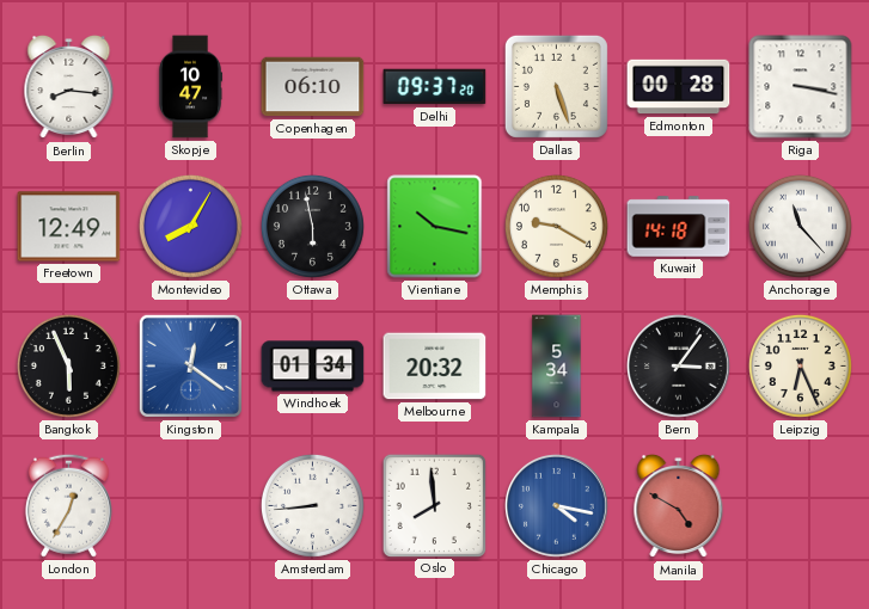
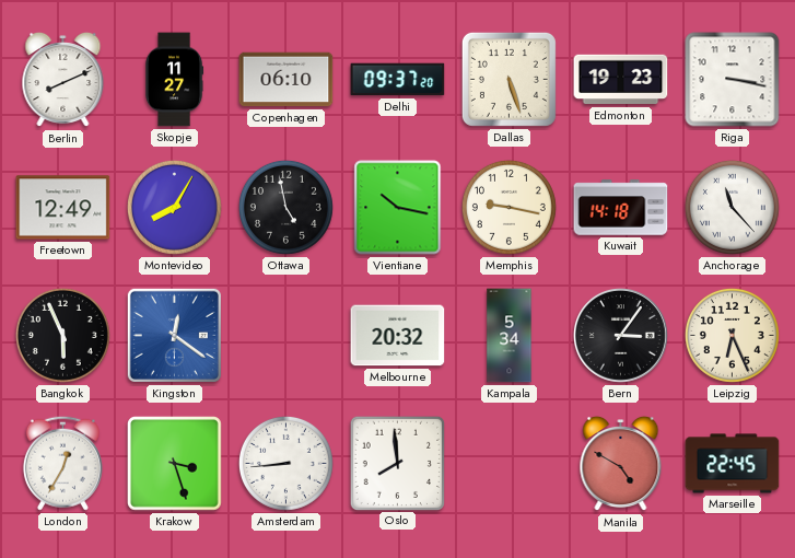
Berlin: 8:16 -> 8:11 (63, 80)
Skopje: 10:47 -> 11:27 (175, 80)
Edmonton: 00:28 -> 19:23 (621, 80)
Ottawa: 5:58 -> 4:58 (285, 207)
Memphis: 9:20 -> 9:17 (508, 207)
Windhoek: 01:34 -> none (313, 367)
Krakow: none -> 3:27 (175, 464)
Chicago: 4:17 -> none (557, 506)
Marseille: none -> 22:45 (733, 464)
